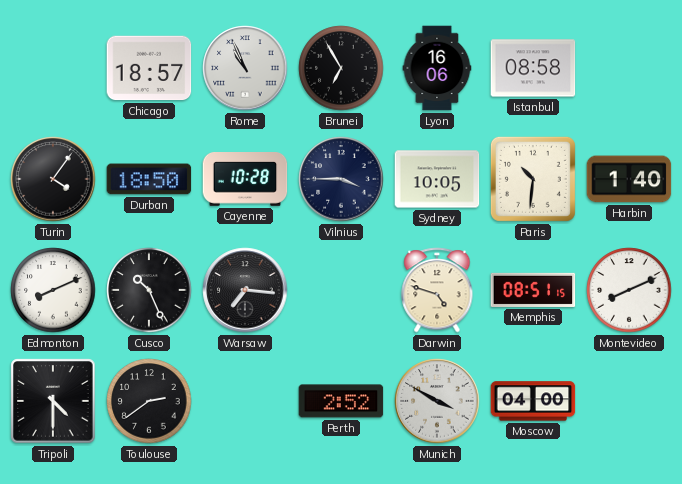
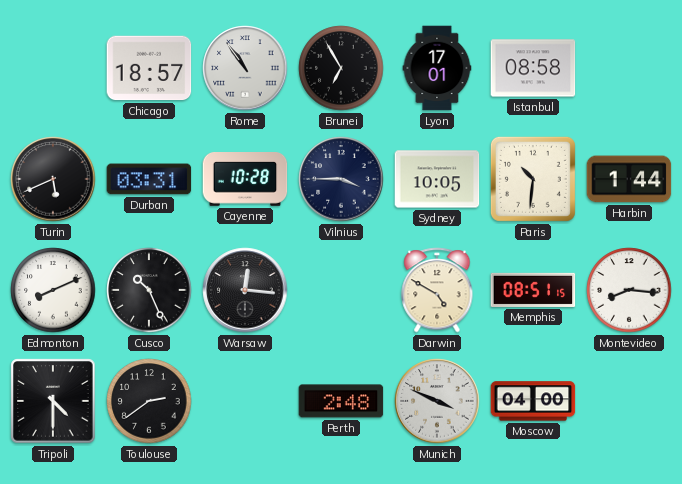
Rome: 10:56 -> 10:54 (245, 68)
Lyon: 16:06 -> 17:01 (437, 68)
Turin: 4:06 -> 5:41 (53, 179)
Durban: 18:50 -> 03:31 (149, 179)
Harbin: 1:40 -> 1:44 (629, 179)
Warsaw: 7:16 -> 12:16 (245, 290)
Darwin: 4:48 -> 4:50 (437, 290)
Montevideo: 8:11 -> 8:16 (629, 290)
Perth: 2:52 -> 2:48 (341, 401)
Munich: 3:50 -> 3:49 (437, 401)
